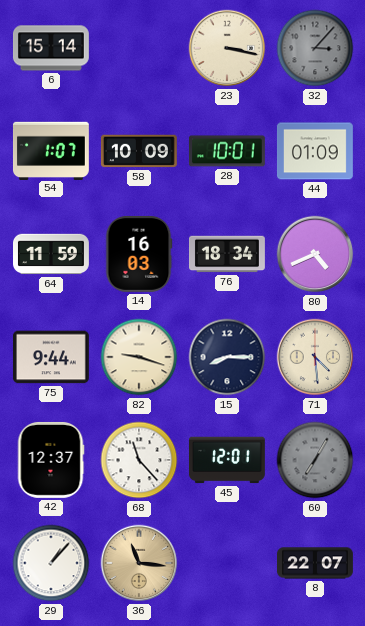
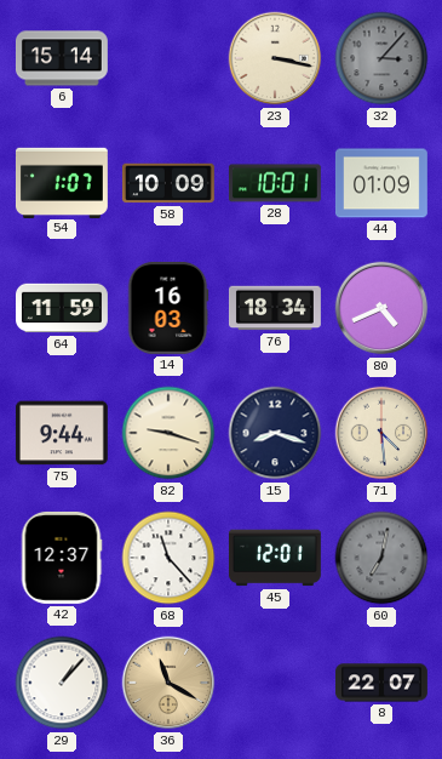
15: 8:15 -> 8:18 (275, 433)
60: 7:05 -> 7:02 (381, 558)
36: 11:16 -> 11:20 (168, 683)
